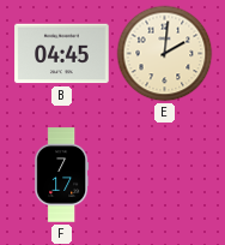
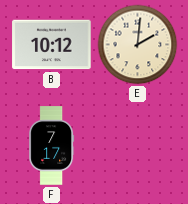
B: 04:45 -> 10:12 (52, 45)
